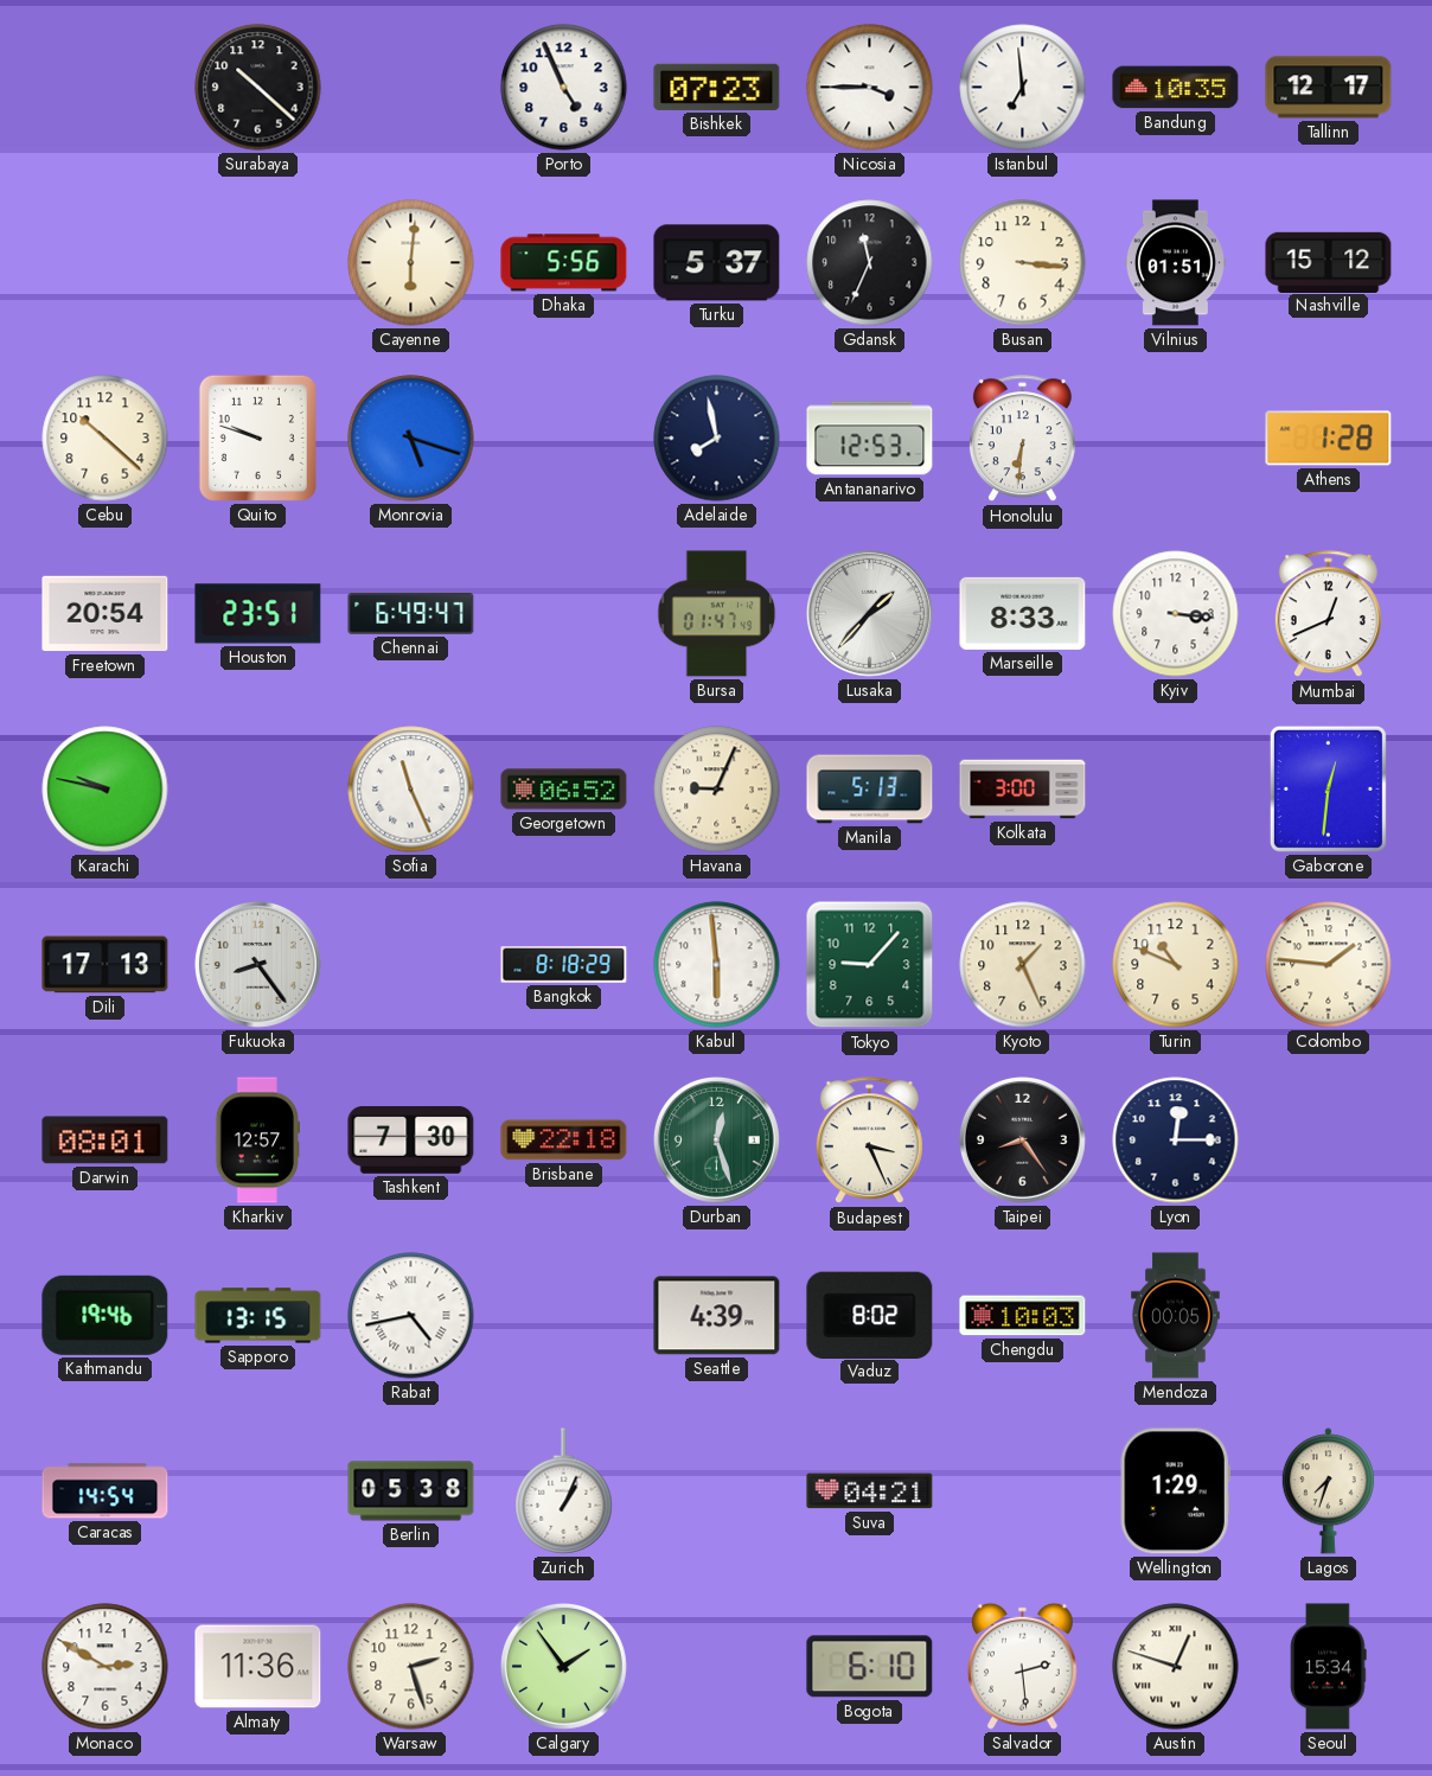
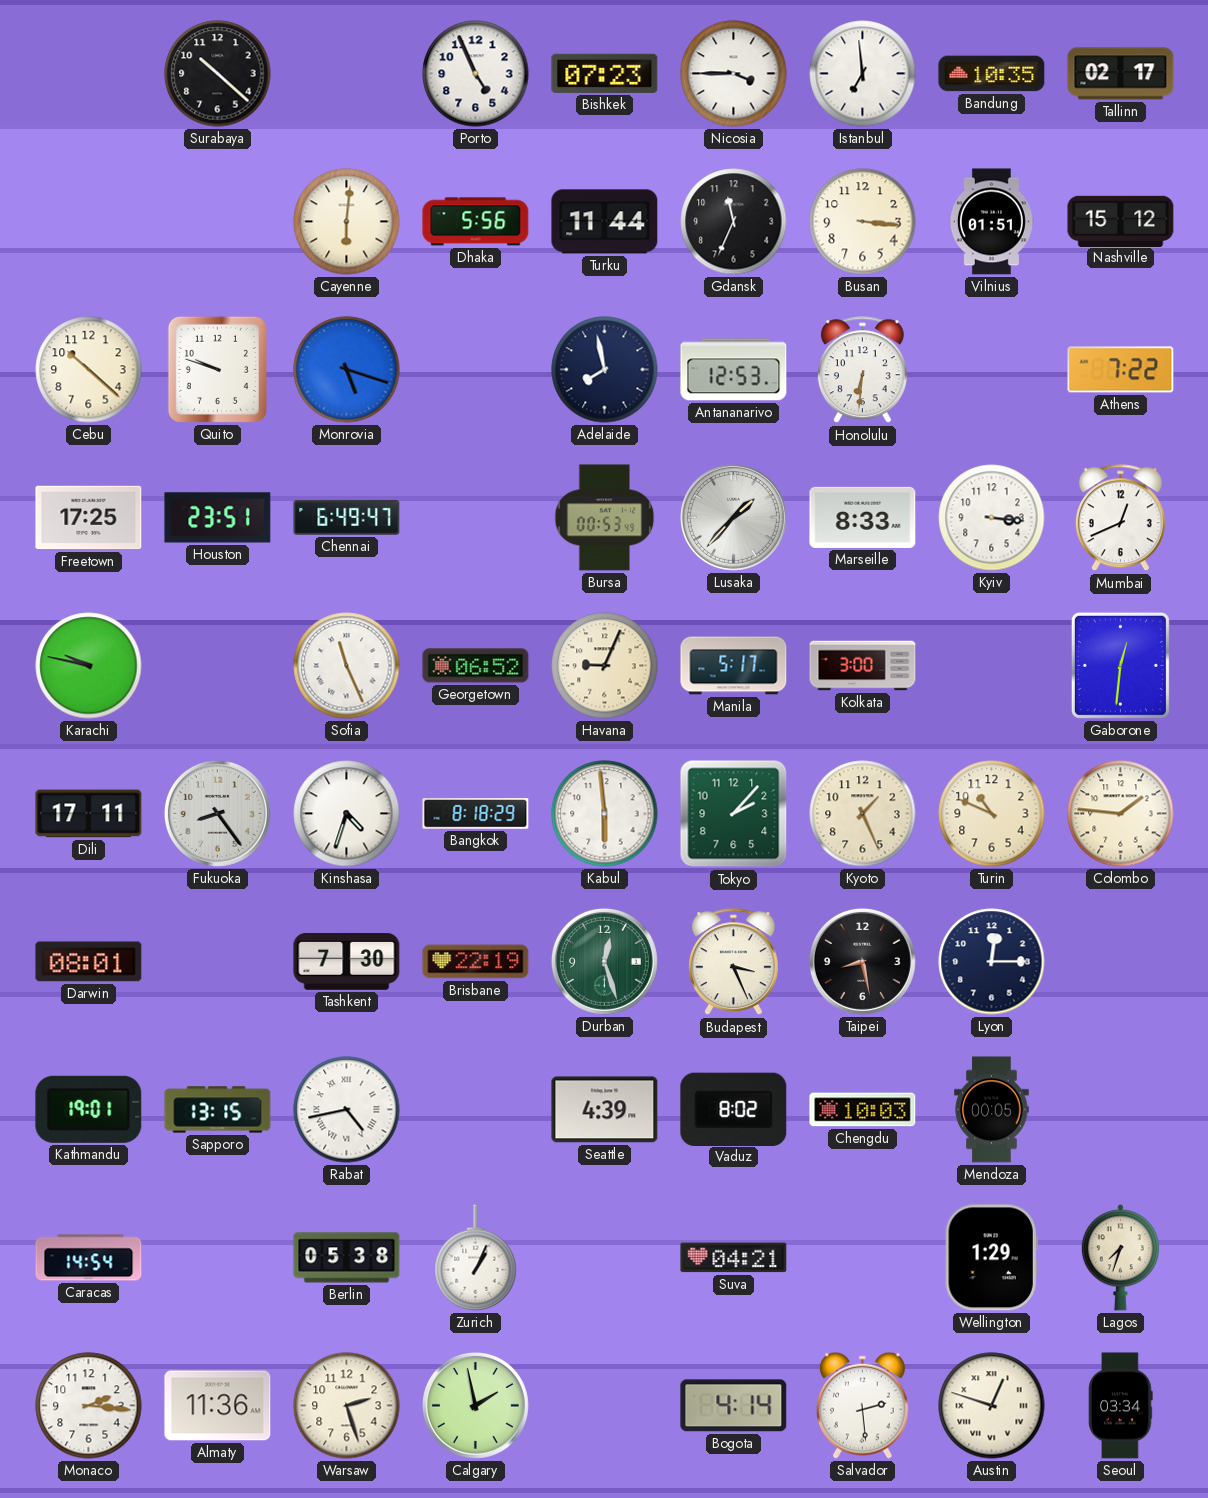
Tallinn: 12:17 -> 02:17 (1121, 74)
Turku: 5:37 -> 11:44 (605, 222)
Athens: 1:28 -> 7:22 (1121, 370)
Freetown: 20:54 -> 17:25 (89, 518)
Bursa: 01:47 -> 00:53 (605, 518)
Manila: 5:13 -> 5:17 (734, 666)
Dili: 17:13 -> 17:11 (89, 814)
Kinshasa: none -> 4:33 (347, 814)
Tokyo: 9:07 -> 2:07 (734, 814)
Kharkiv: 12:57 -> none (257, 1141)
Brisbane: 22:18 -> 22:19 (476, 962)
Taipei: 8:24 -> 8:28 (862, 961)
Kathmandu: 19:46 -> 19:01 (89, 1109)
Monaco: 2:50 -> 2:16 (89, 1406)
Calgary: 1:54 -> 1:58 (475, 1405)
Bogota: 6:10 -> 4:14 (734, 1406)
Seoul: 15:34 -> 03:34 (1121, 1406)
